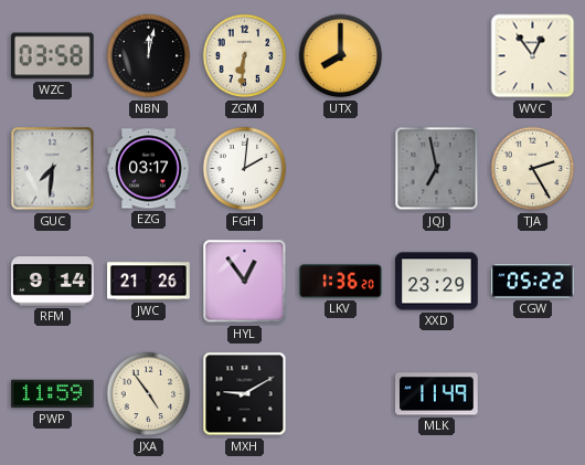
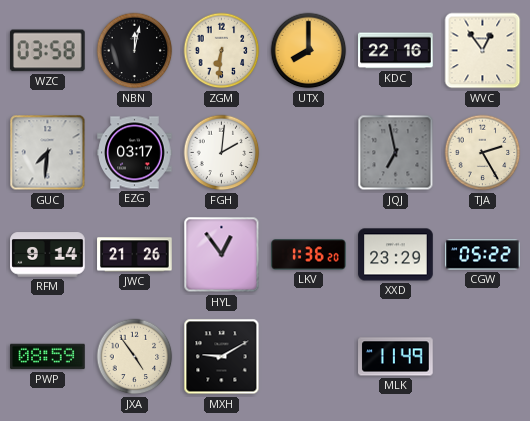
KDC: none -> 22:16 (396, 51)
PWP: 11:59 -> 08:59 (48, 357)
